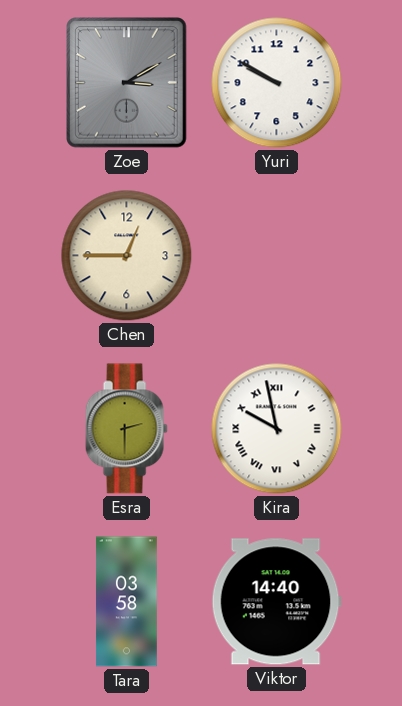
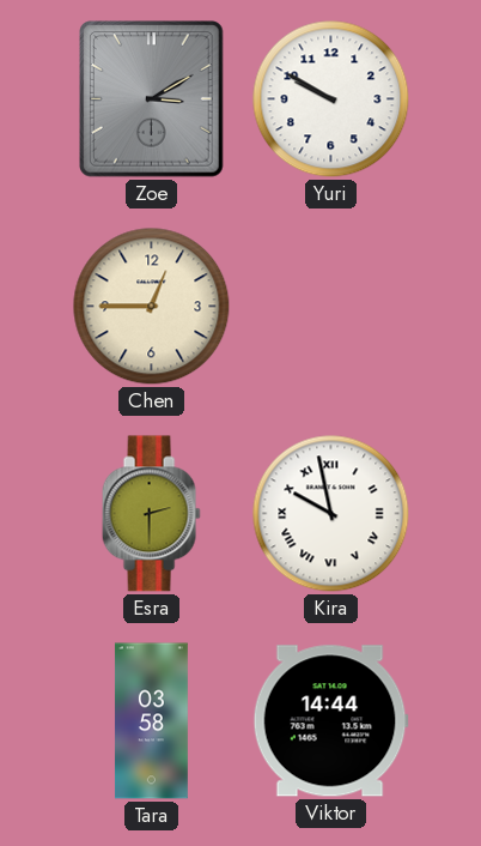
Viktor: 14:40 -> 14:44 (330, 721)
